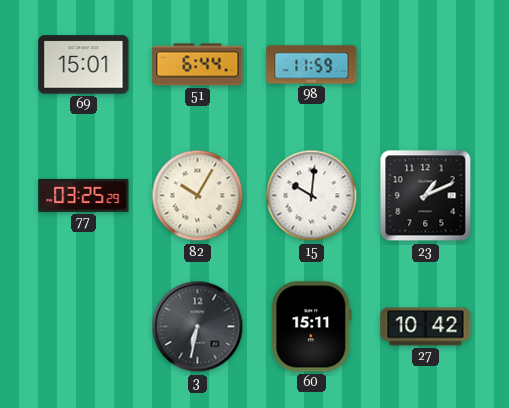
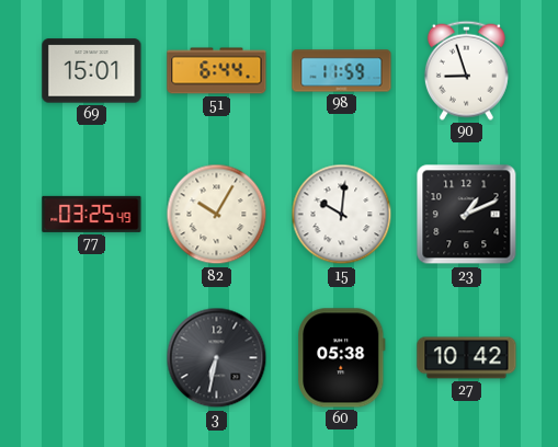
90: none -> 8:57 (466, 70)
77: 03:25:29 -> 03:25:49 (92, 214)
60: 15:11 -> 05:38 (342, 358)
